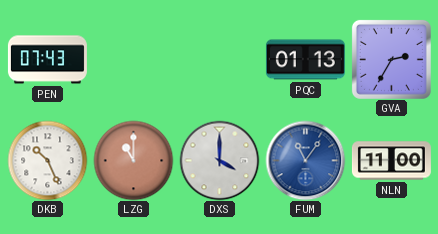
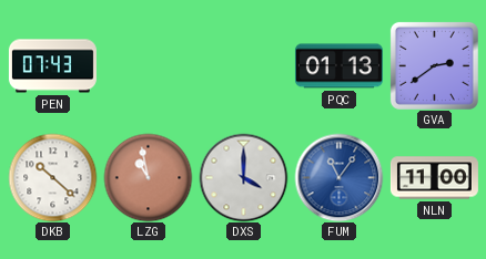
GVA: 2:35 -> 2:39 (434, 65)
DKB: 10:26 -> 10:22 (52, 177)
LZG: 11:00 -> 10:58 (148, 177)
